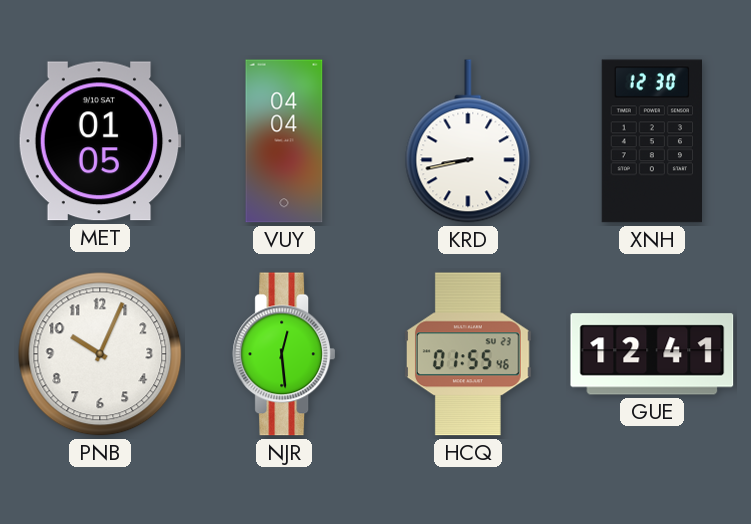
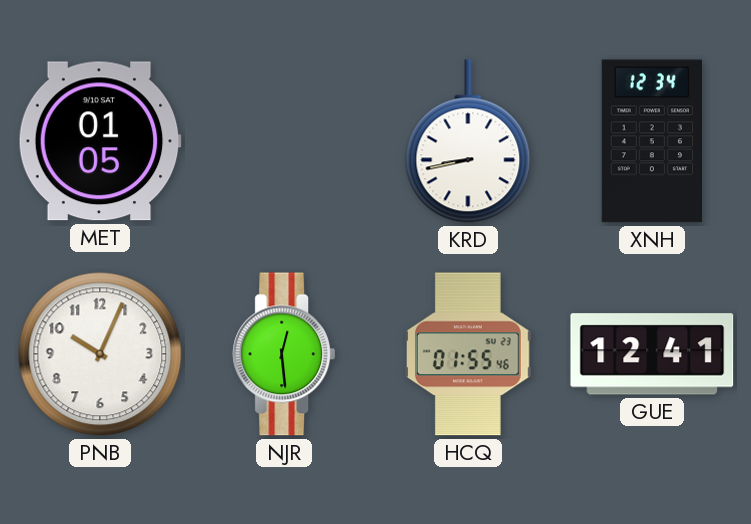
VUY: 04:04 -> none (284, 141)
XNH: 12:30 -> 12:34 (651, 141)
